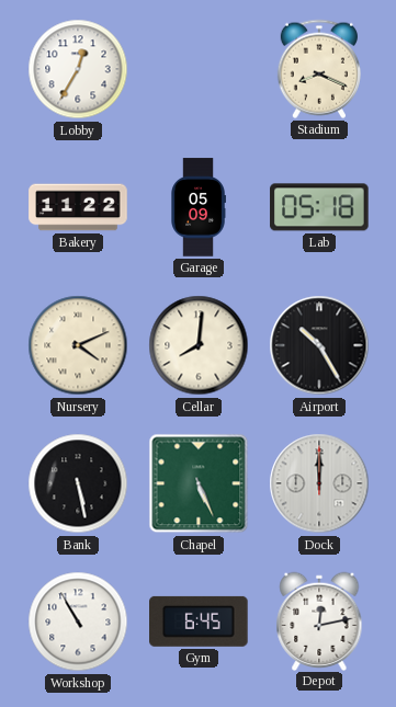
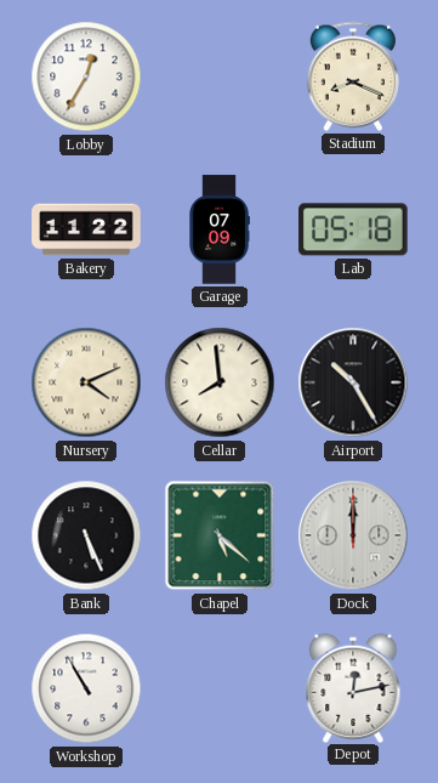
Garage: 05:09 -> 07:09 (220, 229)
Cellar: 8:01 -> 7:59 (220, 382)
Bank: 5:28 -> 5:26 (86, 535)
Chapel: 5:26 -> 5:22 (220, 535)
Gym: 6:45 -> none (200, 622)
